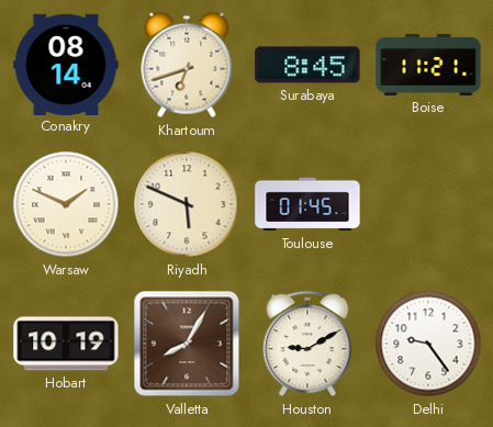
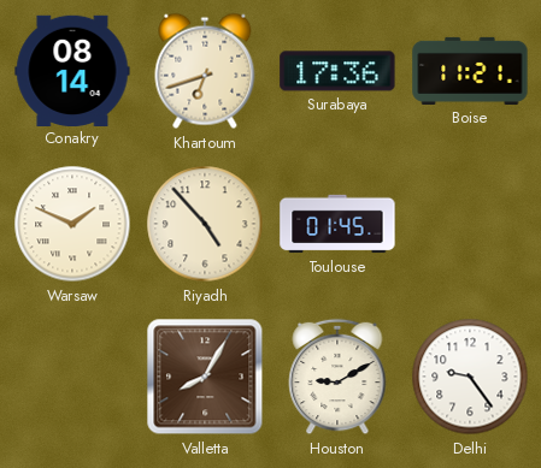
Surabaya: 8:45 -> 17:36 (337, 71)
Riyadh: 5:49 -> 4:53 (205, 224)
Hobart: 10:19 -> none (66, 344)
